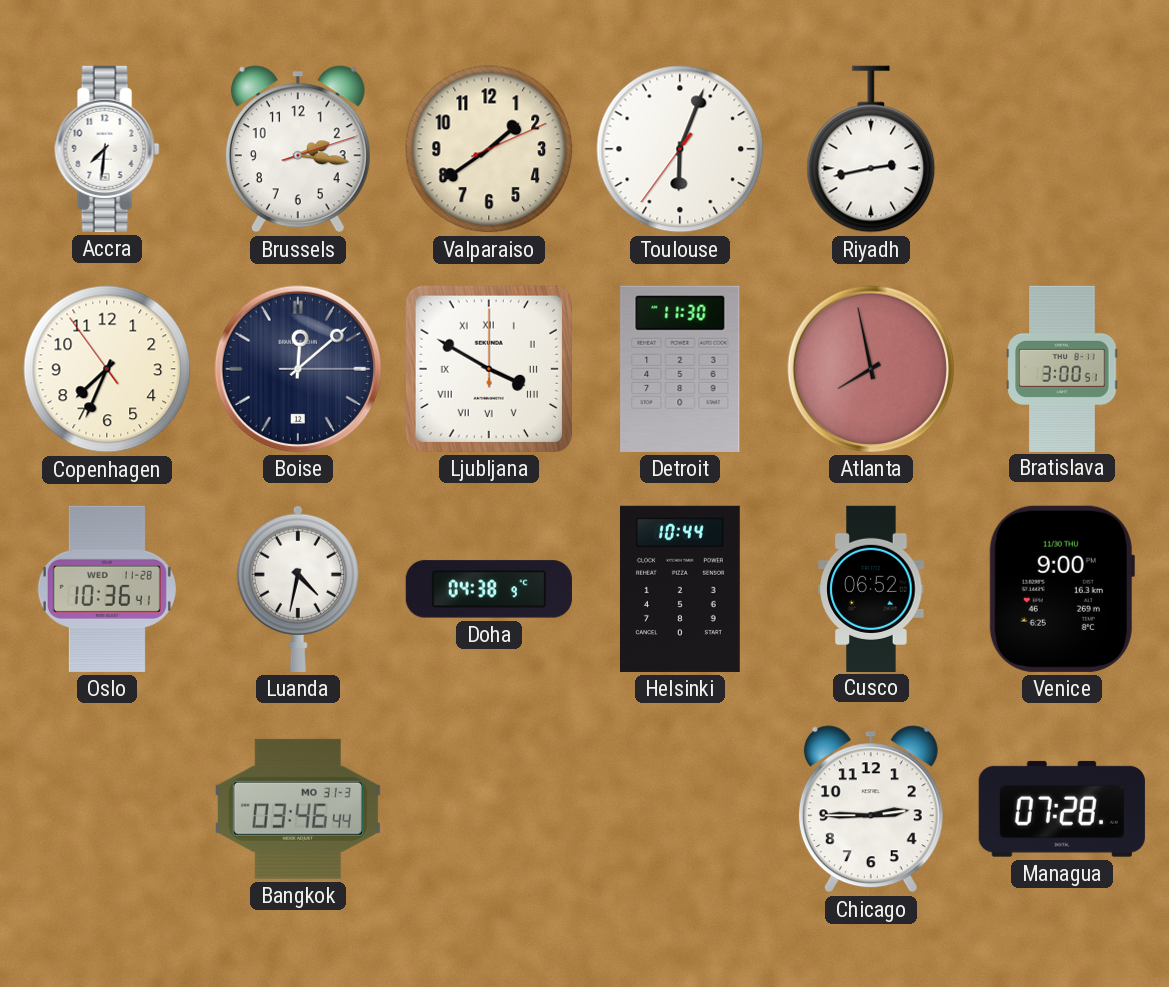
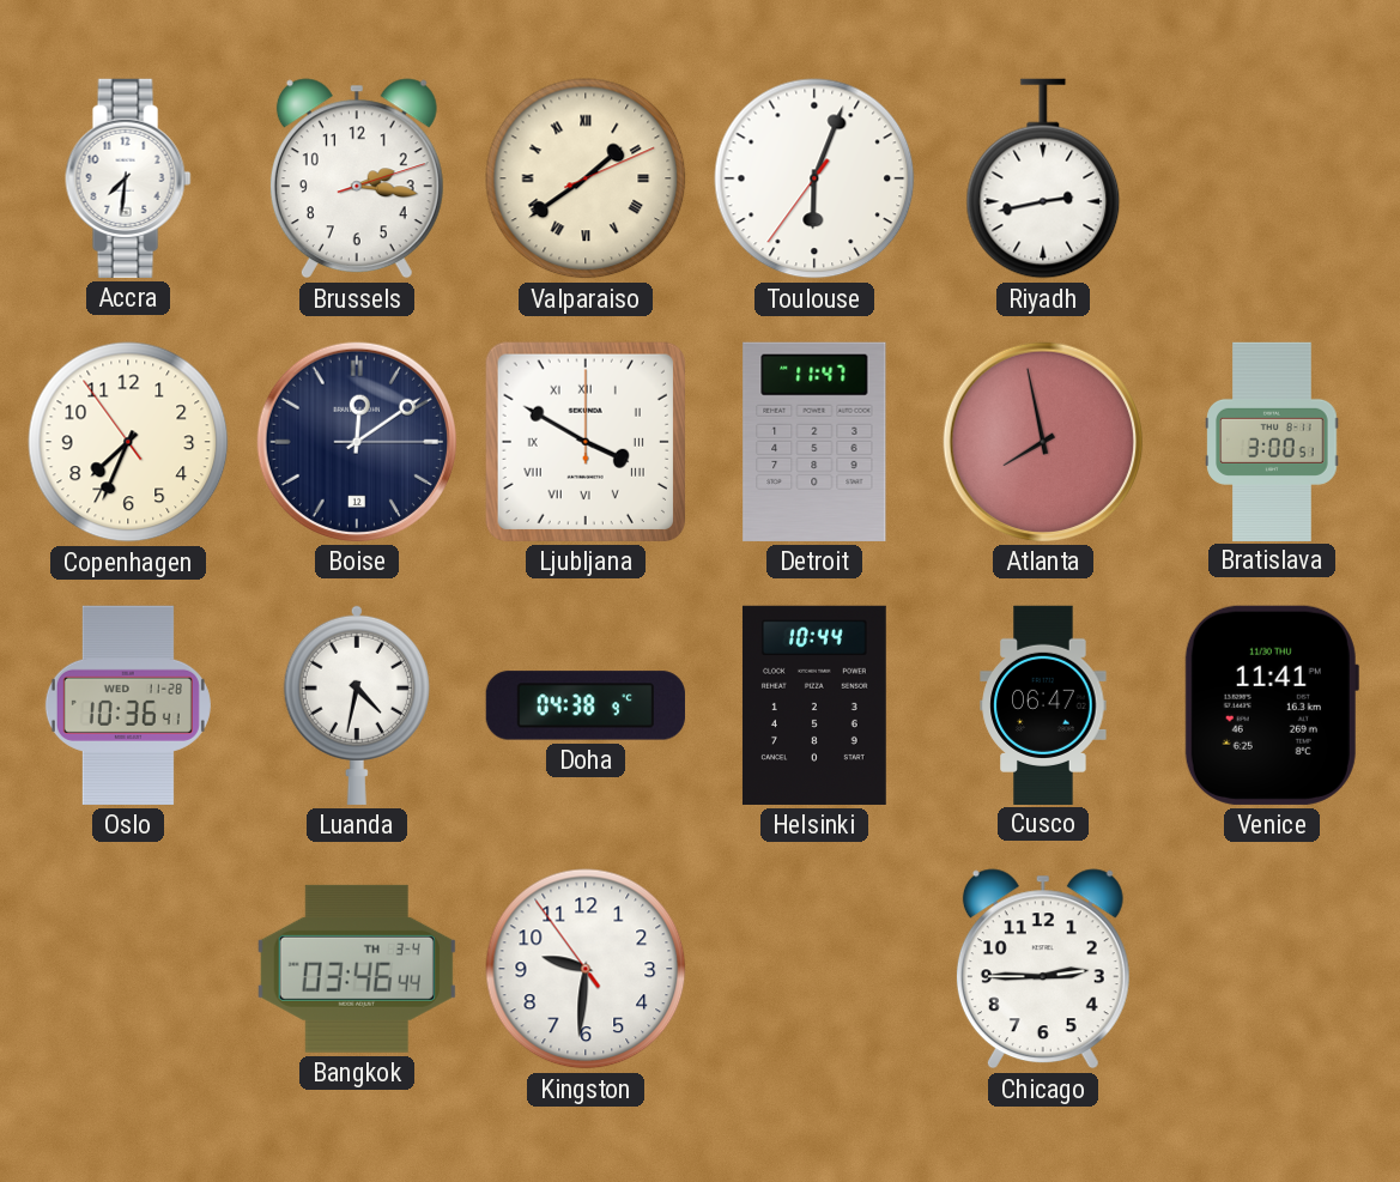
Valparaiso numerals: Arabic -> Roman (586, 178)
Boise: 12:08 -> 12:09 (357, 442)
Detroit: 11:30 -> 11:47 (814, 442)
Cusco: 06:52 -> 06:47 (1043, 704)
Venice: 9:00 -> 11:41 (1272, 705)
Bangkok date: MO 31-3 -> TH 3-4 (357, 969)
Kingston: none -> 9:30 (586, 969)
Managua: 07:28 -> none (1062, 809)
